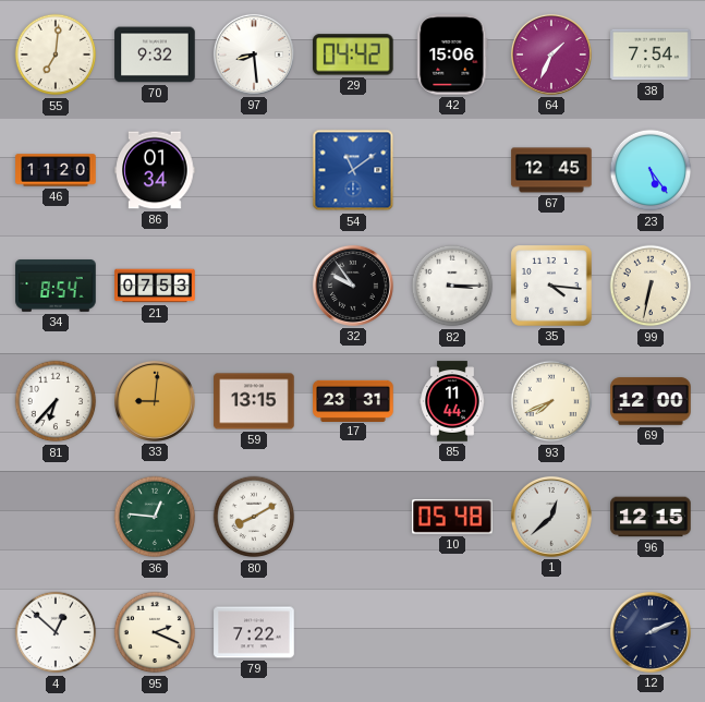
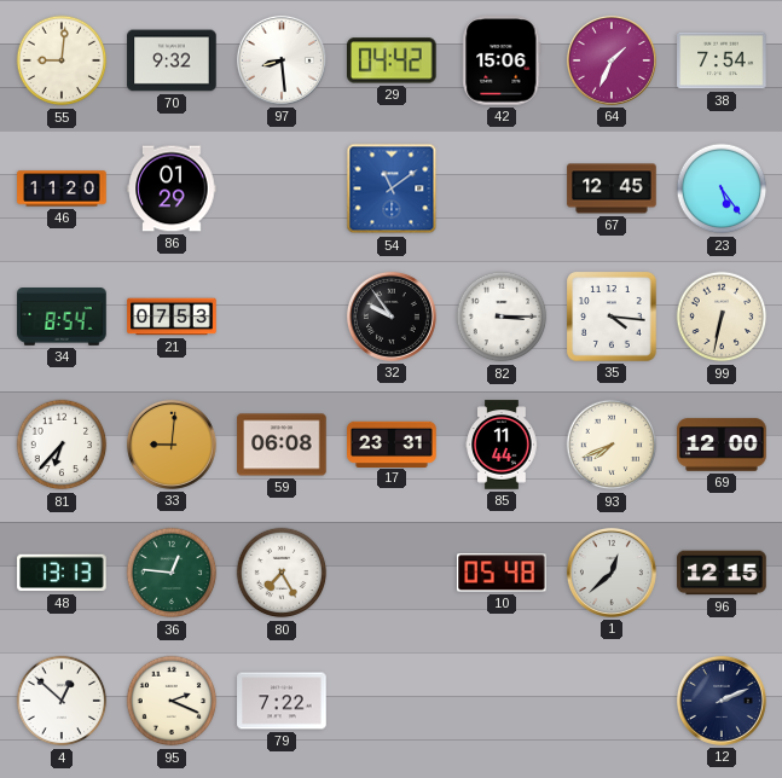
55: 7:01 -> 9:01 (62, 60)
86: 01:34 -> 01:29 (172, 188)
59: 13:15 -> 06:08 (282, 445)
48: none -> 13:13 (62, 573)
80: 8:10 -> 7:25 (282, 573)
